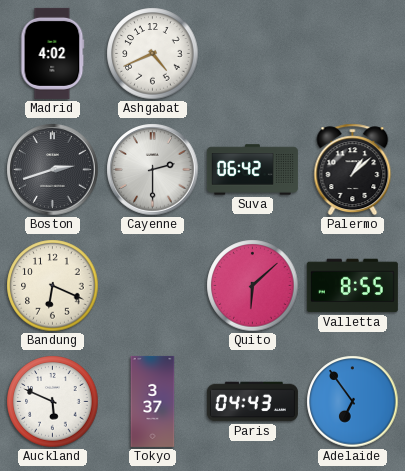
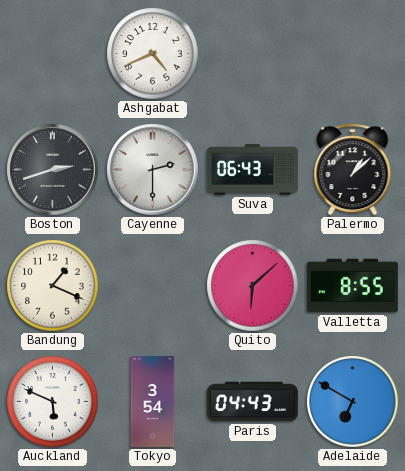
Madrid: 4:02 -> none (53, 53)
Suva: 06:42 -> 06:43 (252, 170)
Bandung: 6:19 -> 1:19 (53, 286)
Tokyo: 3:37 -> 3:54 (153, 401)
Adelaide: 6:54 -> 6:50 (353, 402)
